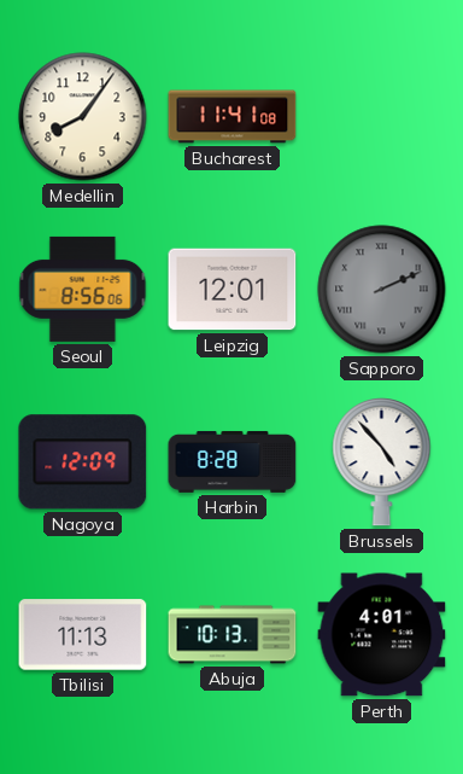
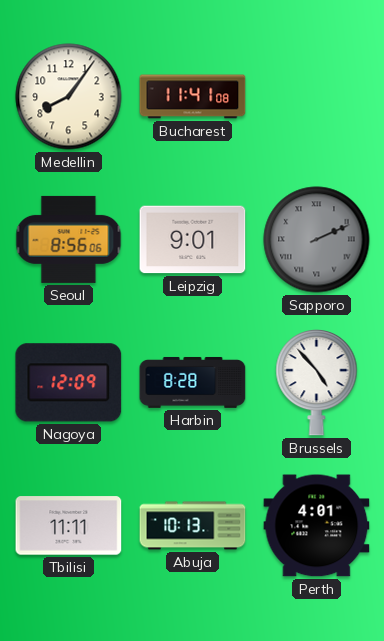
Leipzig: 12:01 -> 9:01 (193, 240)
Tbilisi: 11:13 -> 11:11 (69, 526)
